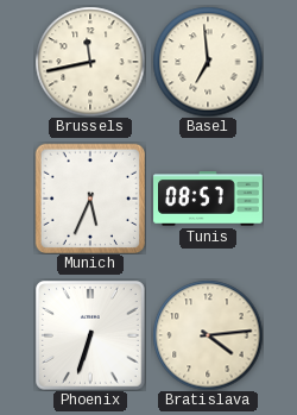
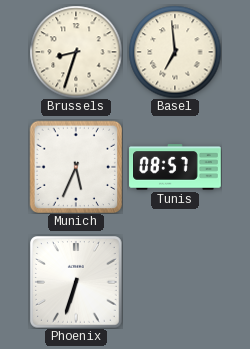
Brussels: 11:43 -> 8:33 (76, 52)
Bratislava: 4:14 -> none (208, 335)
